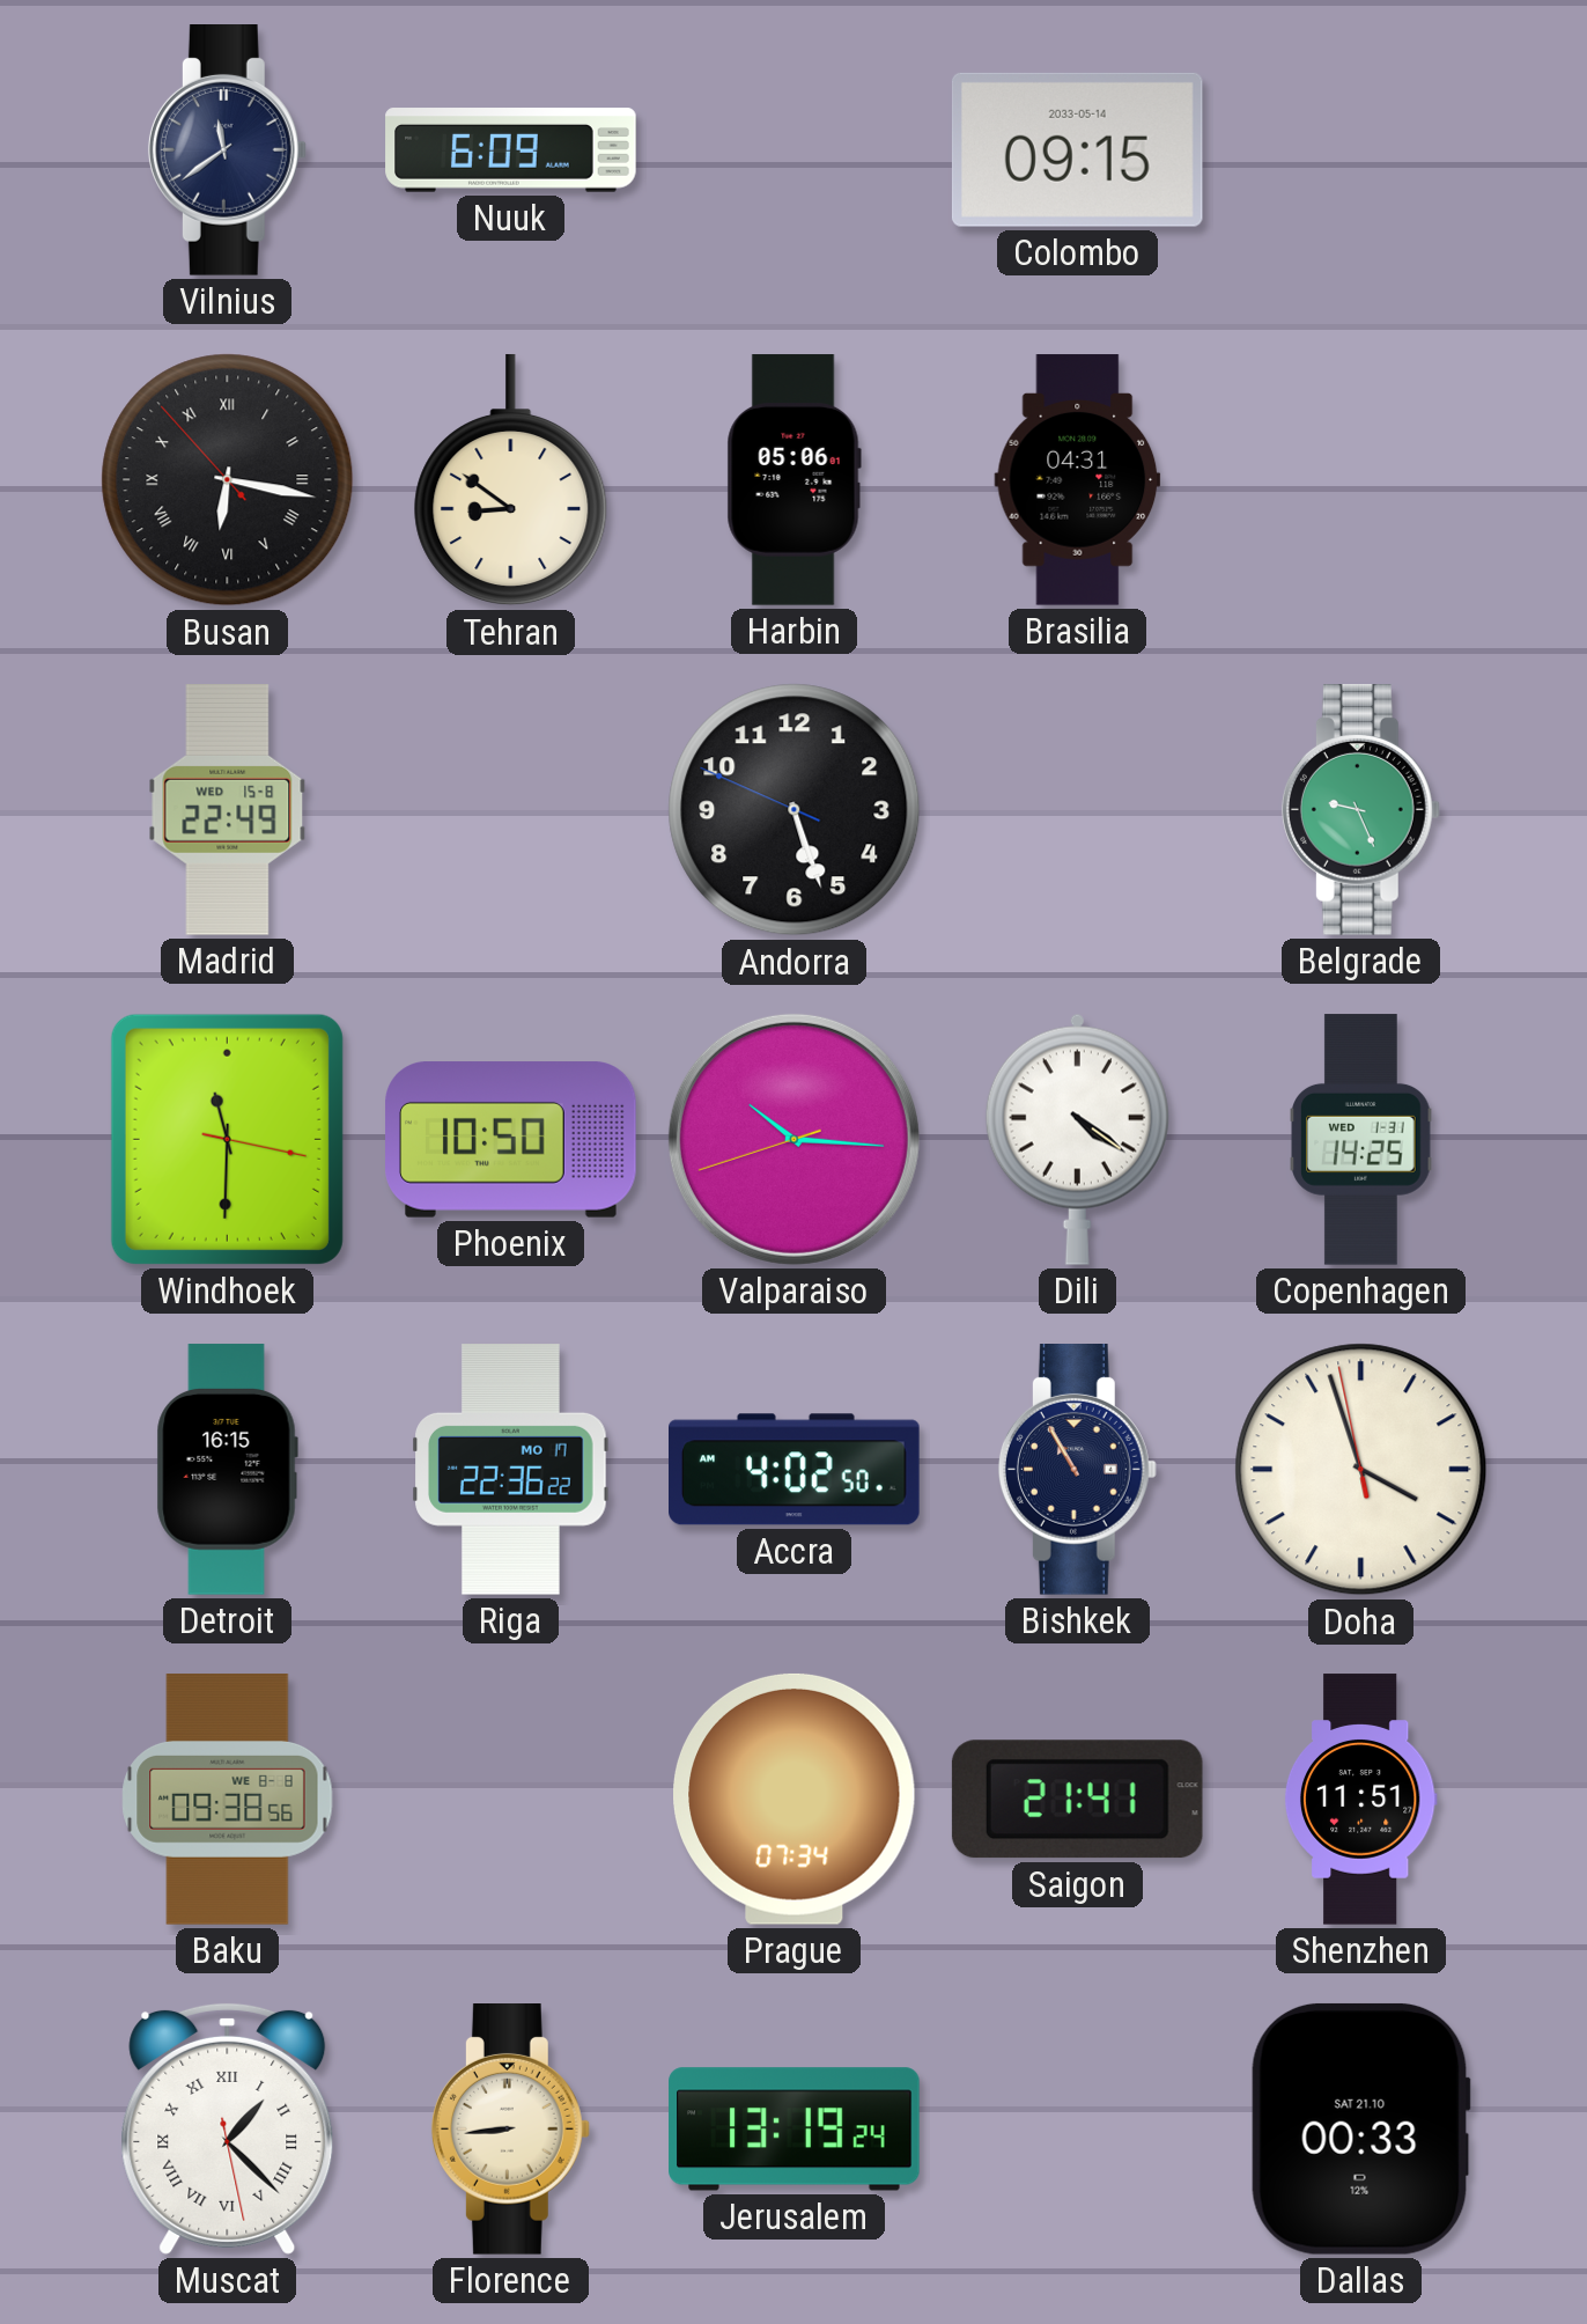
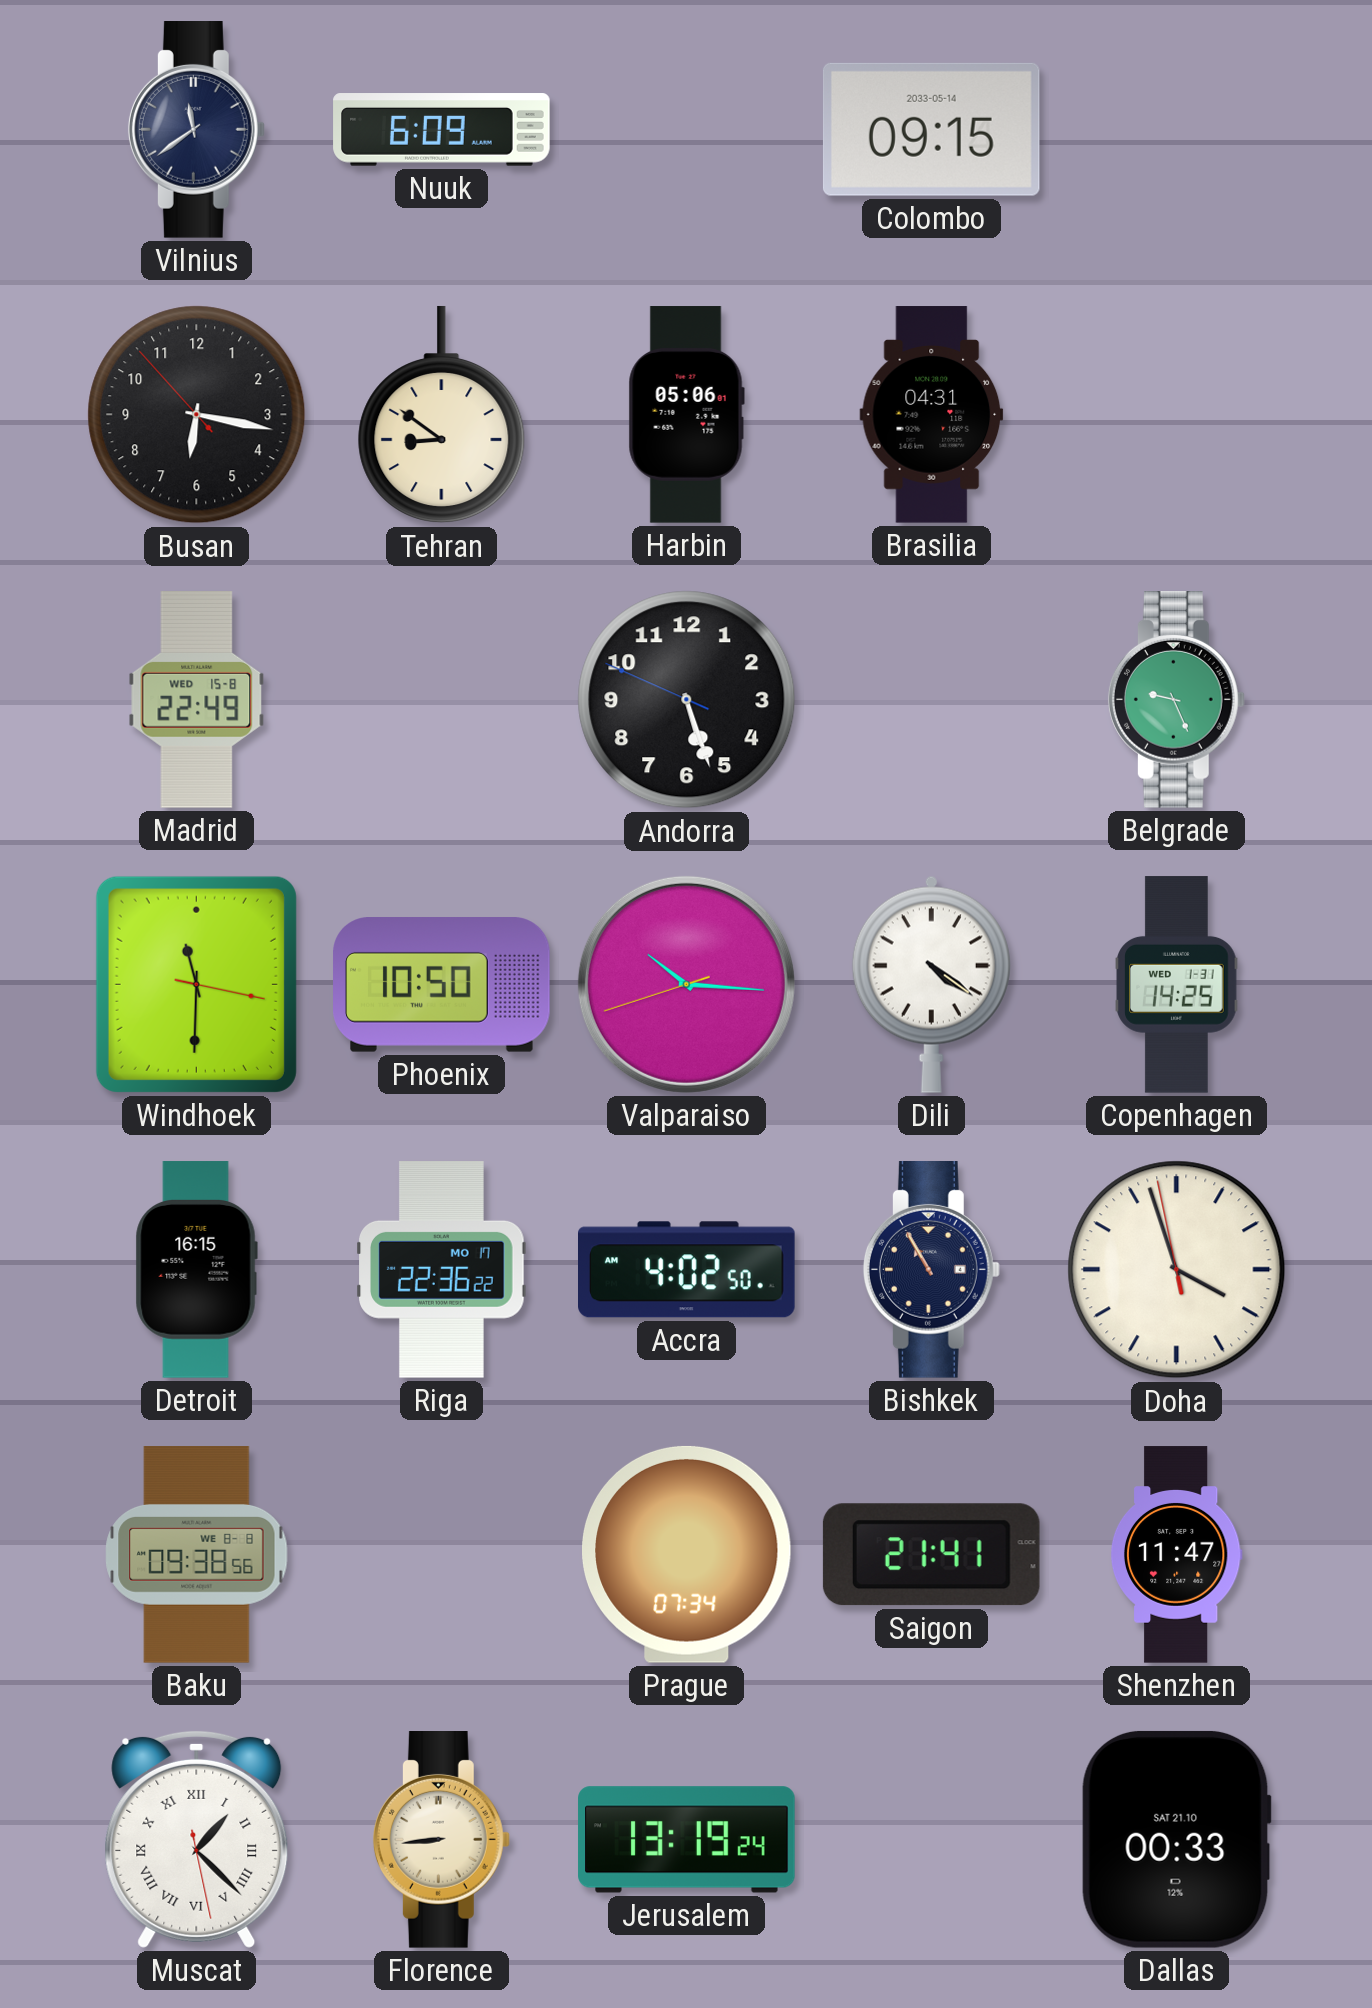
Busan numerals: Roman -> Arabic (197, 415)
Shenzhen: 11:51 -> 11:47 (1176, 1555)
